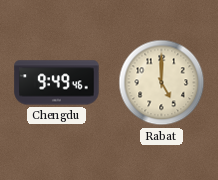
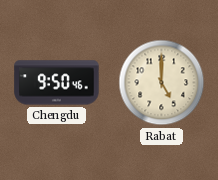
Chengdu: 9:49 -> 9:50 (57, 83)
